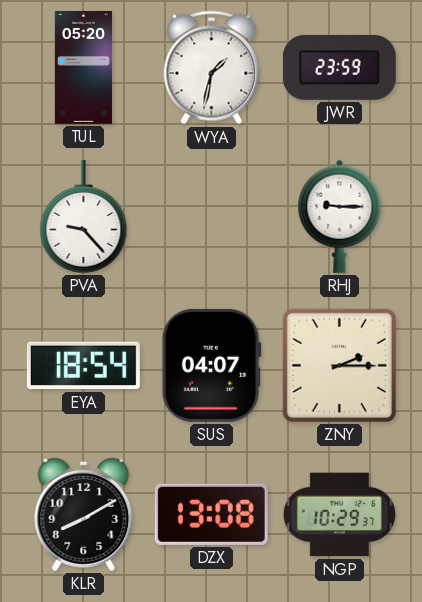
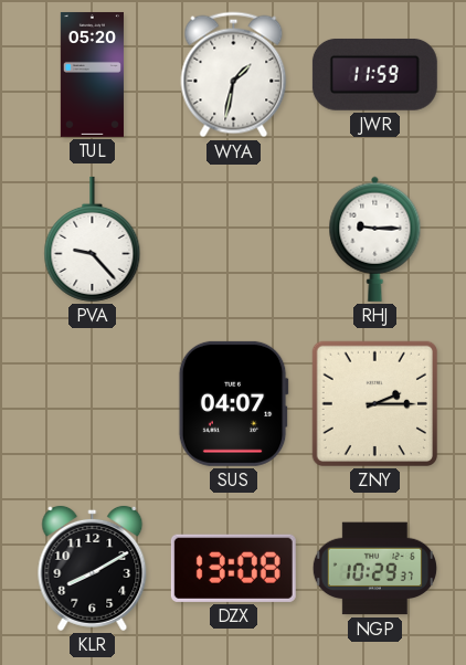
JWR: 23:59 -> 11:59 (374, 74)
EYA: 18:54 -> none (83, 366)
